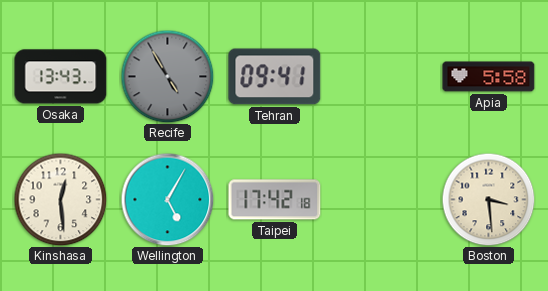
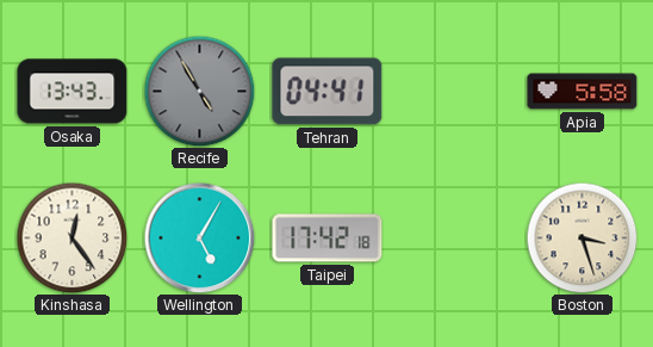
Tehran: 09:41 -> 04:41 (328, 92)
Kinshasa: 12:29 -> 12:24 (71, 237)
Boston: 3:29 -> 3:27 (582, 237)
